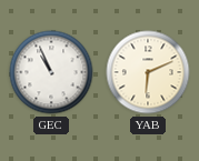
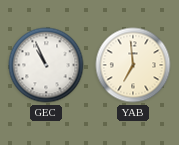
YAB: 6:11 -> 6:59 (133, 65)
